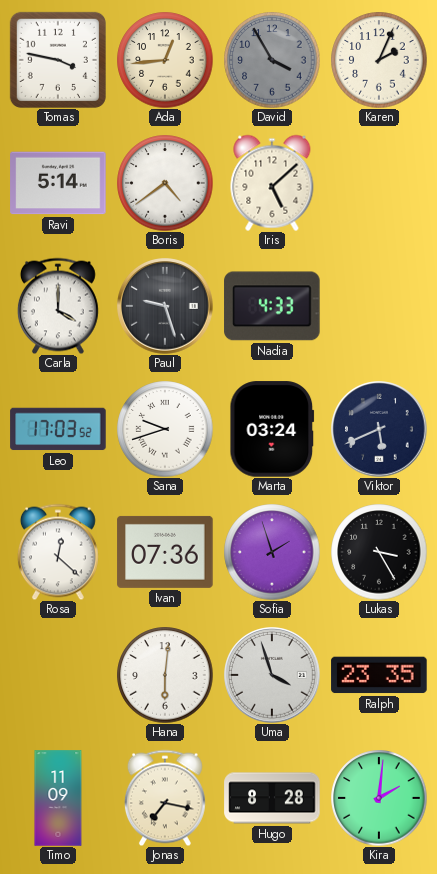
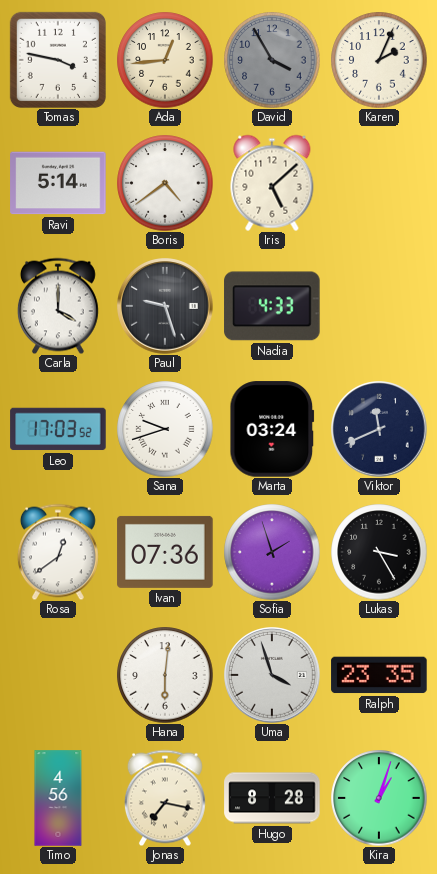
Viktor: 5:41 -> 11:41 (379, 429)
Rosa: 12:22 -> 12:39 (58, 552)
Timo: 11:09 -> 4:56 (58, 798)
Kira: 2:01 -> 1:03 (379, 798)
